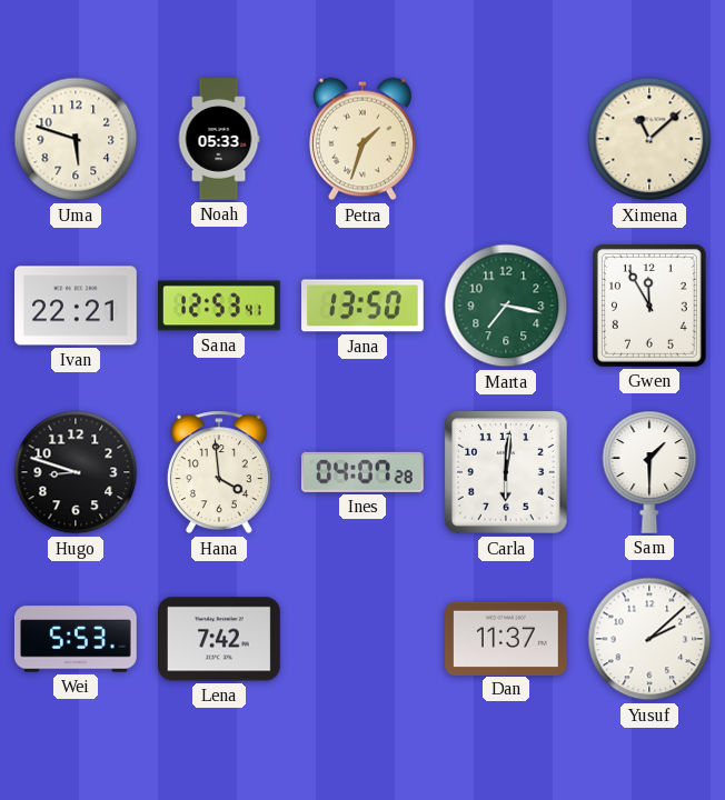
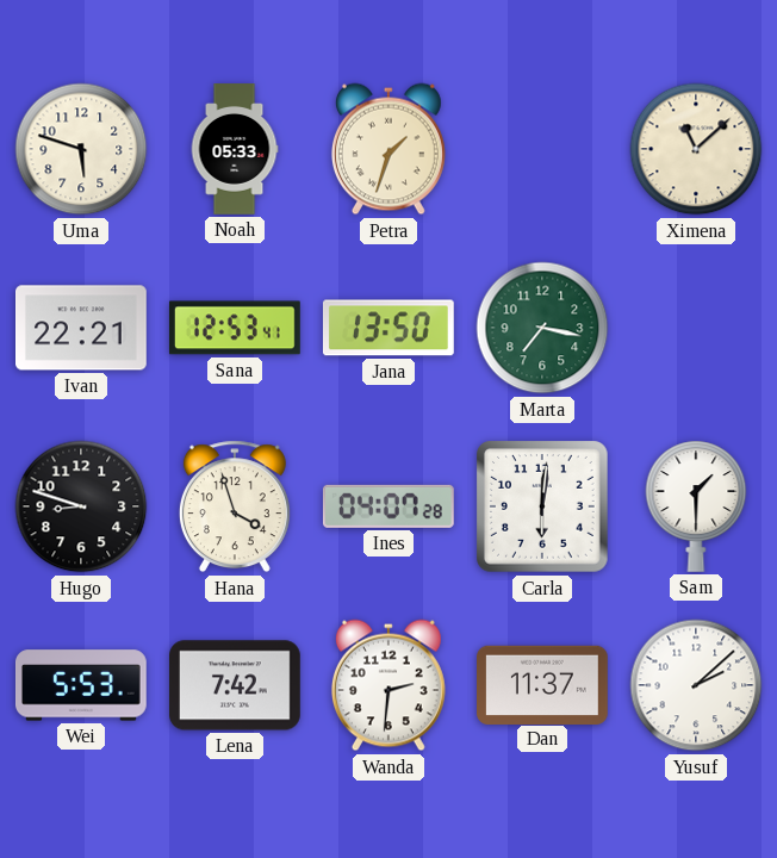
Gwen: 11:55 -> none (649, 306)
Hana: 3:59 -> 3:57 (235, 506)
Wanda: none -> 2:31 (388, 685)
